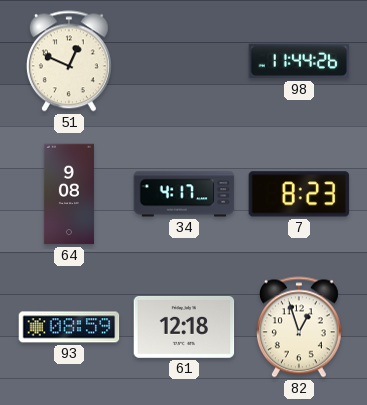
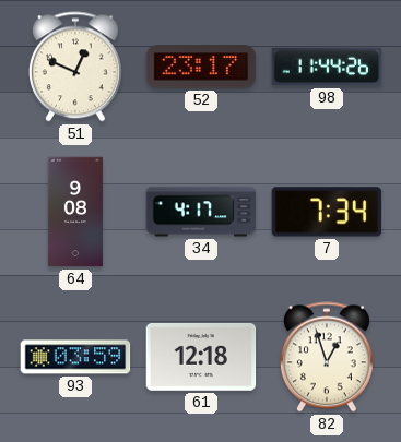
52: none -> 23:17 (201, 67)
7: 8:23 -> 7:34 (327, 212)
93: 08:59 -> 03:59 (75, 357)
